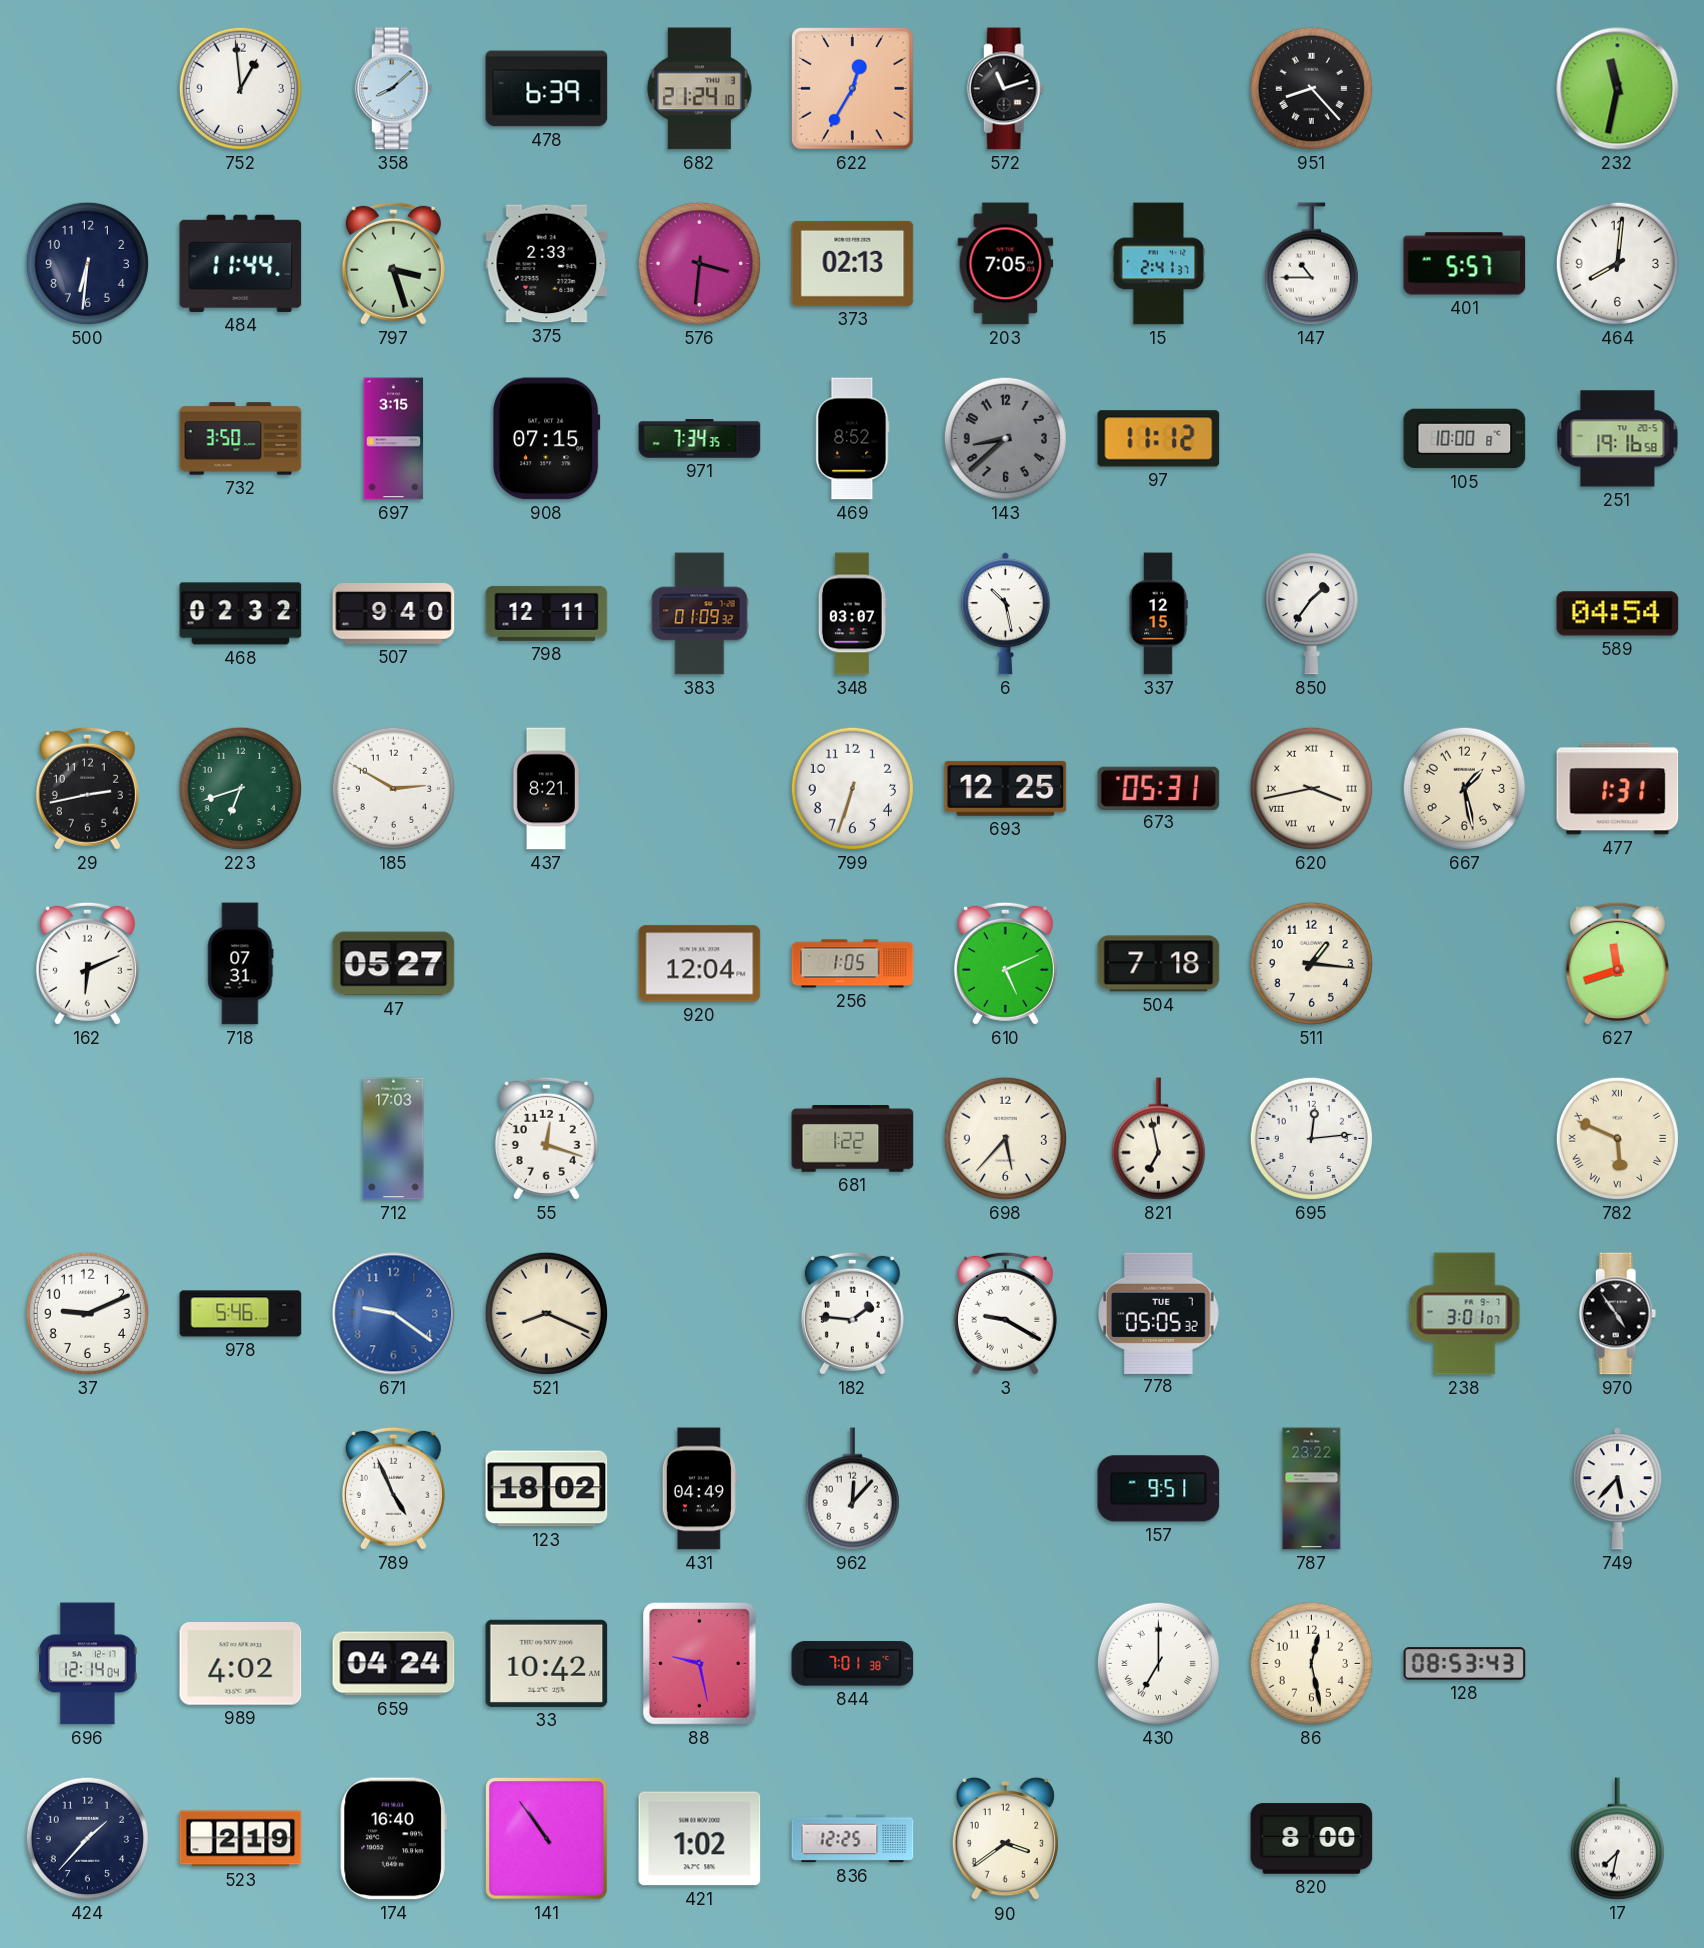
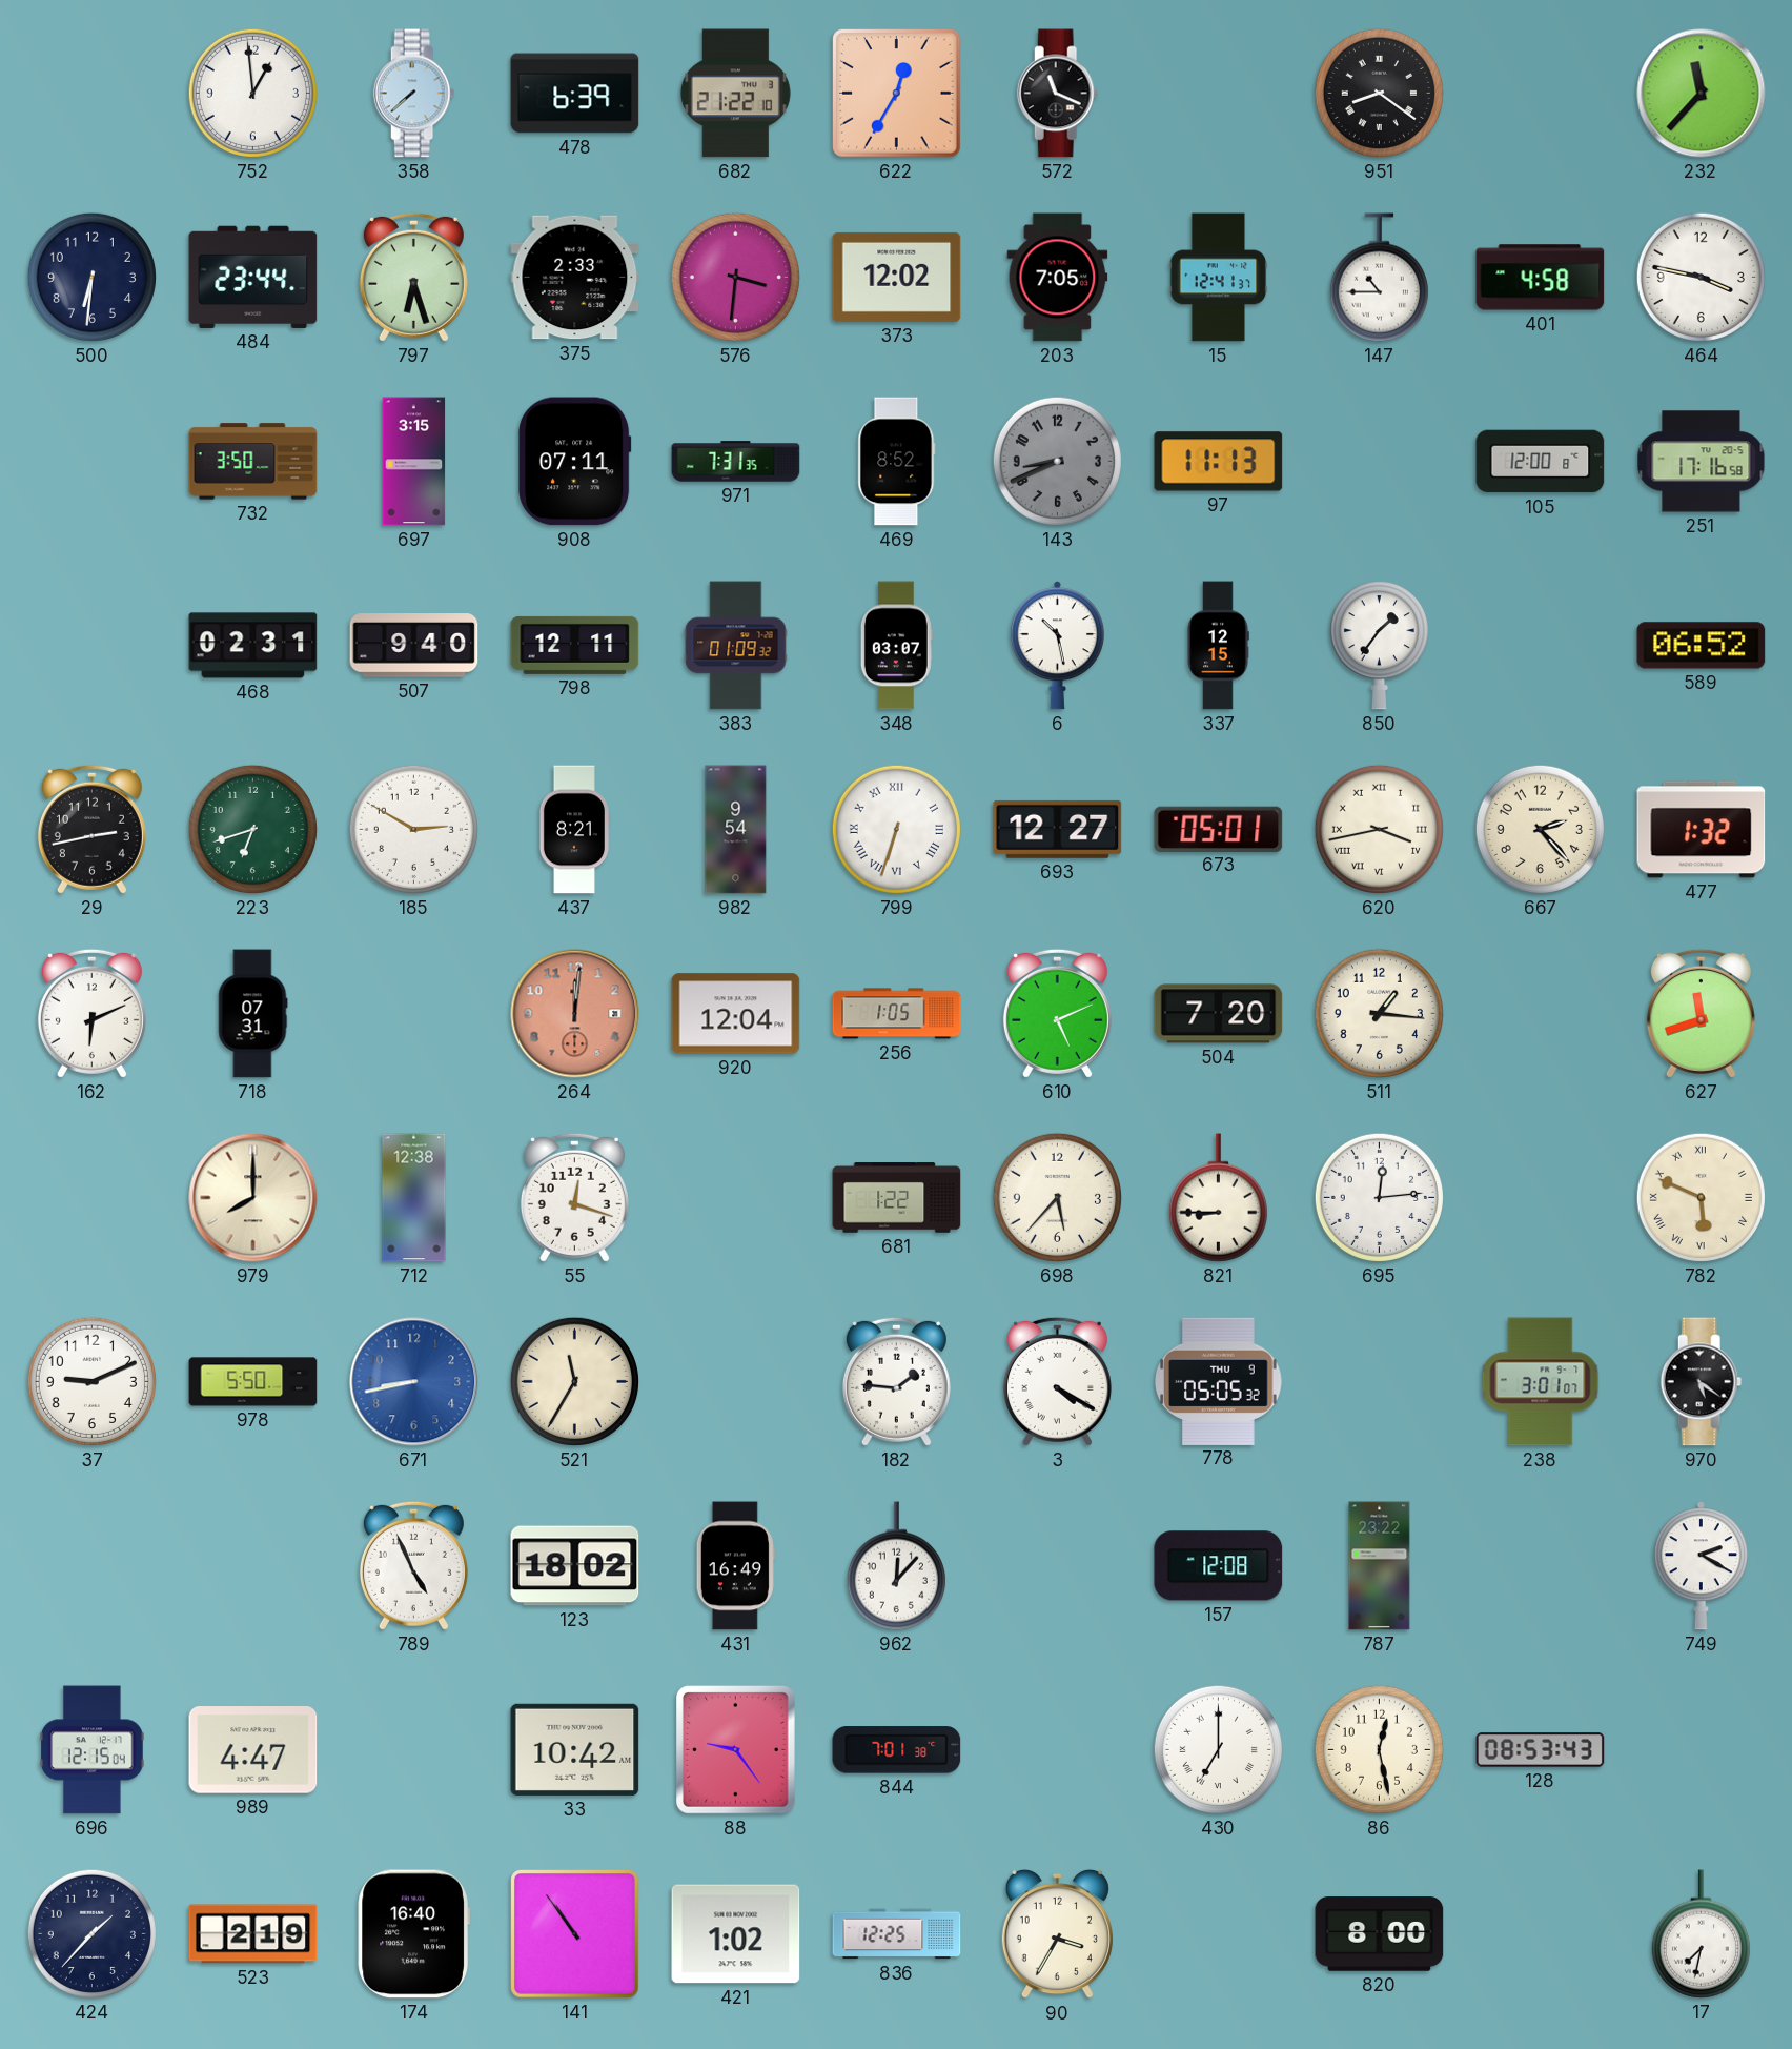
358: 8:08 -> 7:38 (414, 94)
682: 21:24 -> 21:22 (735, 94)
572: 11:12 -> 11:19 (1058, 94)
951: 8:23 -> 8:21 (1379, 93)
232: 11:32 -> 11:37 (1702, 94)
484: 11:44 -> 23:44 (253, 277)
797: 3:27 -> 6:27 (413, 277)
373: 02:13 -> 12:02 (897, 277)
15: 2:41 -> 12:41 (1219, 278)
401: 5:57 -> 4:58 (1541, 278)
464: 8:01 -> 3:47 (1701, 277)
908: 07:15 -> 07:11 (575, 462)
971: 7:34 -> 7:31 (736, 462)
143: 8:38 -> 8:41 (1057, 461)
97: 11:12 -> 11:13 (1219, 462)
105: 10:00 -> 12:00 (1541, 462)
251: 19:16 -> 17:16 (1702, 462)
468: 02:32 -> 02:31 (253, 646)
589: 04:54 -> 06:52 (1702, 646)
982: none -> 9:54 (736, 830)
799 numerals: Arabic -> Roman (896, 829)
693: 12:25 -> 12:27 (1058, 829)
673: 05:31 -> 05:01 (1219, 829)
667: 1:28 -> 2:23 (1540, 829)
477: 1:31 -> 1:32 (1702, 830)
47: 05:27 -> none (394, 964)
264: none -> 12:01 (575, 1014)
504: 7:18 -> 7:20 (1219, 1014)
979: none -> 8:00 (253, 1198)
712: 17:03 -> 12:38 (414, 1198)
821: 6:58 -> 8:45 (1218, 1198)
978: 5:46 -> 5:50 (253, 1382)
671: 9:21 -> 8:43 (414, 1382)
521: 8:19 -> 11:35 (574, 1381)
3: 9:20 -> 4:20 (1057, 1381)
778 date: TUE 7 -> THU 9 (1219, 1381)
970: 4:54 -> 5:21 (1702, 1382)
431: 04:49 -> 16:49 (735, 1566)
157: 9:51 -> 12:08 (1219, 1566)
749: 5:37 -> 2:20 (1701, 1566)
696: 12:14 -> 12:15 (93, 1750)
989: 4:02 -> 4:47 (253, 1750)
659: 04:24 -> none (394, 1664)
88: 9:28 -> 9:24 (736, 1750)
90: 3:39 -> 3:35 (1057, 1934)
